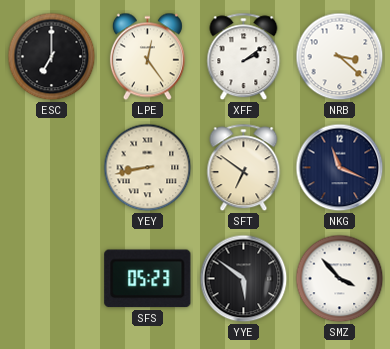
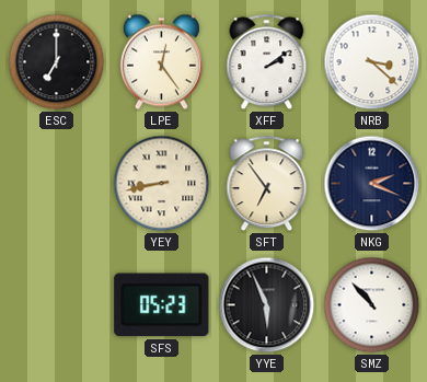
SFT: 6:51 -> 6:54 (267, 184)
NKG: 11:19 -> 2:19 (372, 184)
YYE: 5:51 -> 5:56 (267, 305)
SMZ: 3:53 -> 10:53 (372, 305)
